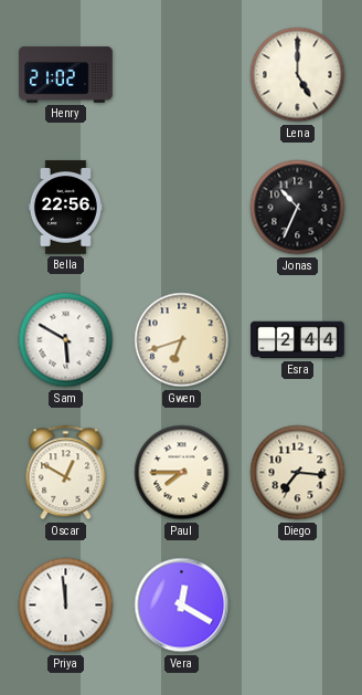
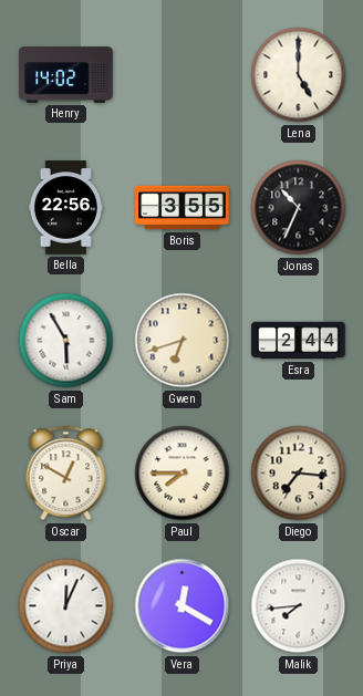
Henry: 21:02 -> 14:02 (66, 75)
Boris: none -> 3:55 (183, 208)
Sam: 5:50 -> 5:55 (66, 341)
Priya: 11:59 -> 12:04 (66, 606)
Malik: none -> 7:44 (299, 606)
